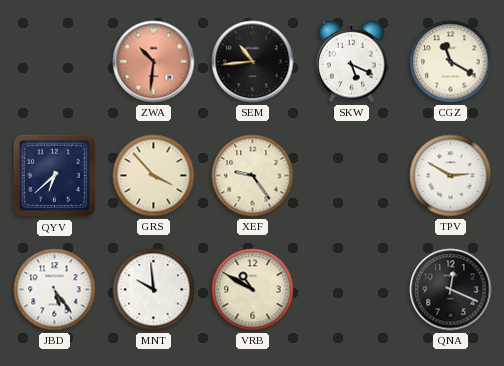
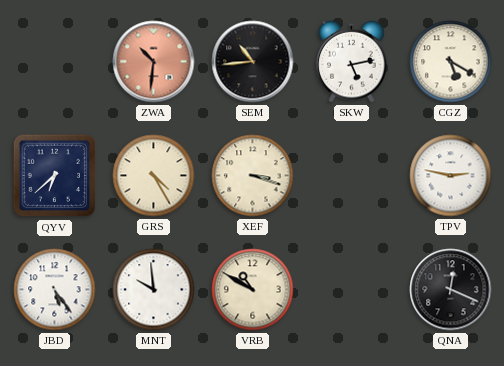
SKW: 5:19 -> 5:13 (352, 61)
CGZ: 11:20 -> 5:20 (451, 62)
GRS: 3:53 -> 4:25 (154, 176)
XEF: 9:24 -> 3:18 (253, 176)
TPV: 2:50 -> 2:47 (451, 176)
